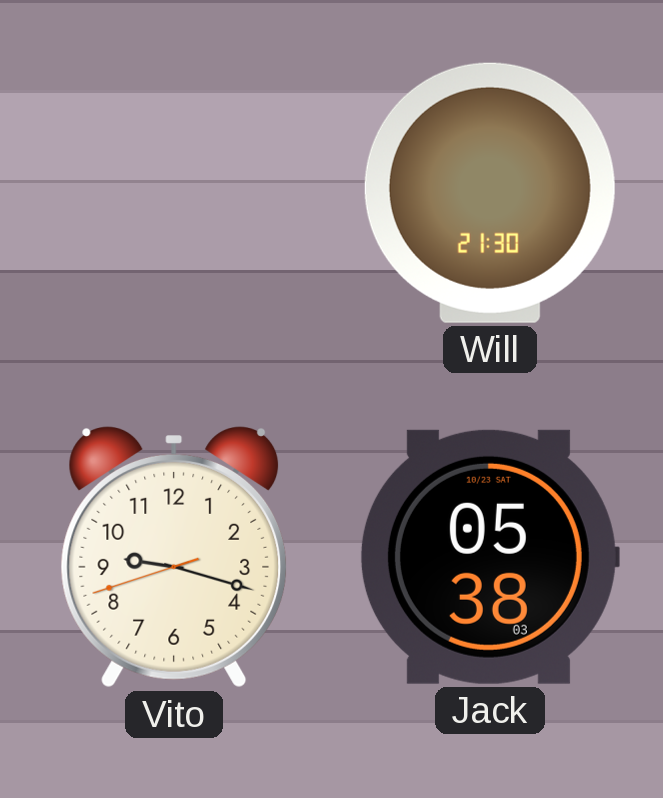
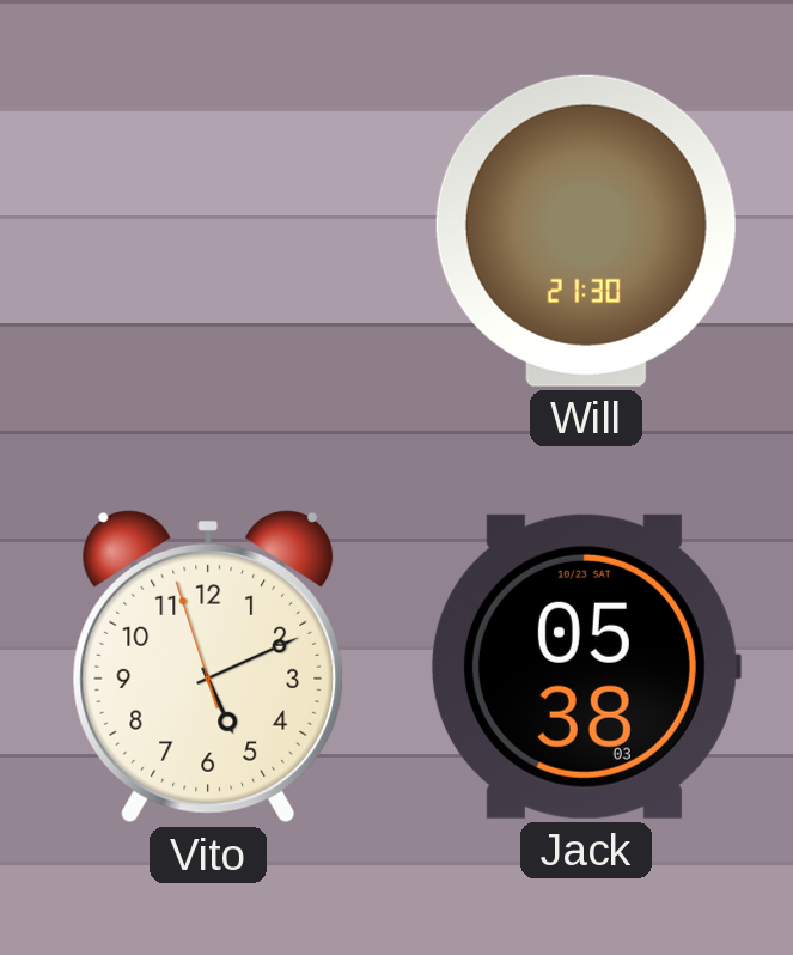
Vito: 9:17 -> 5:10 (208, 668)
